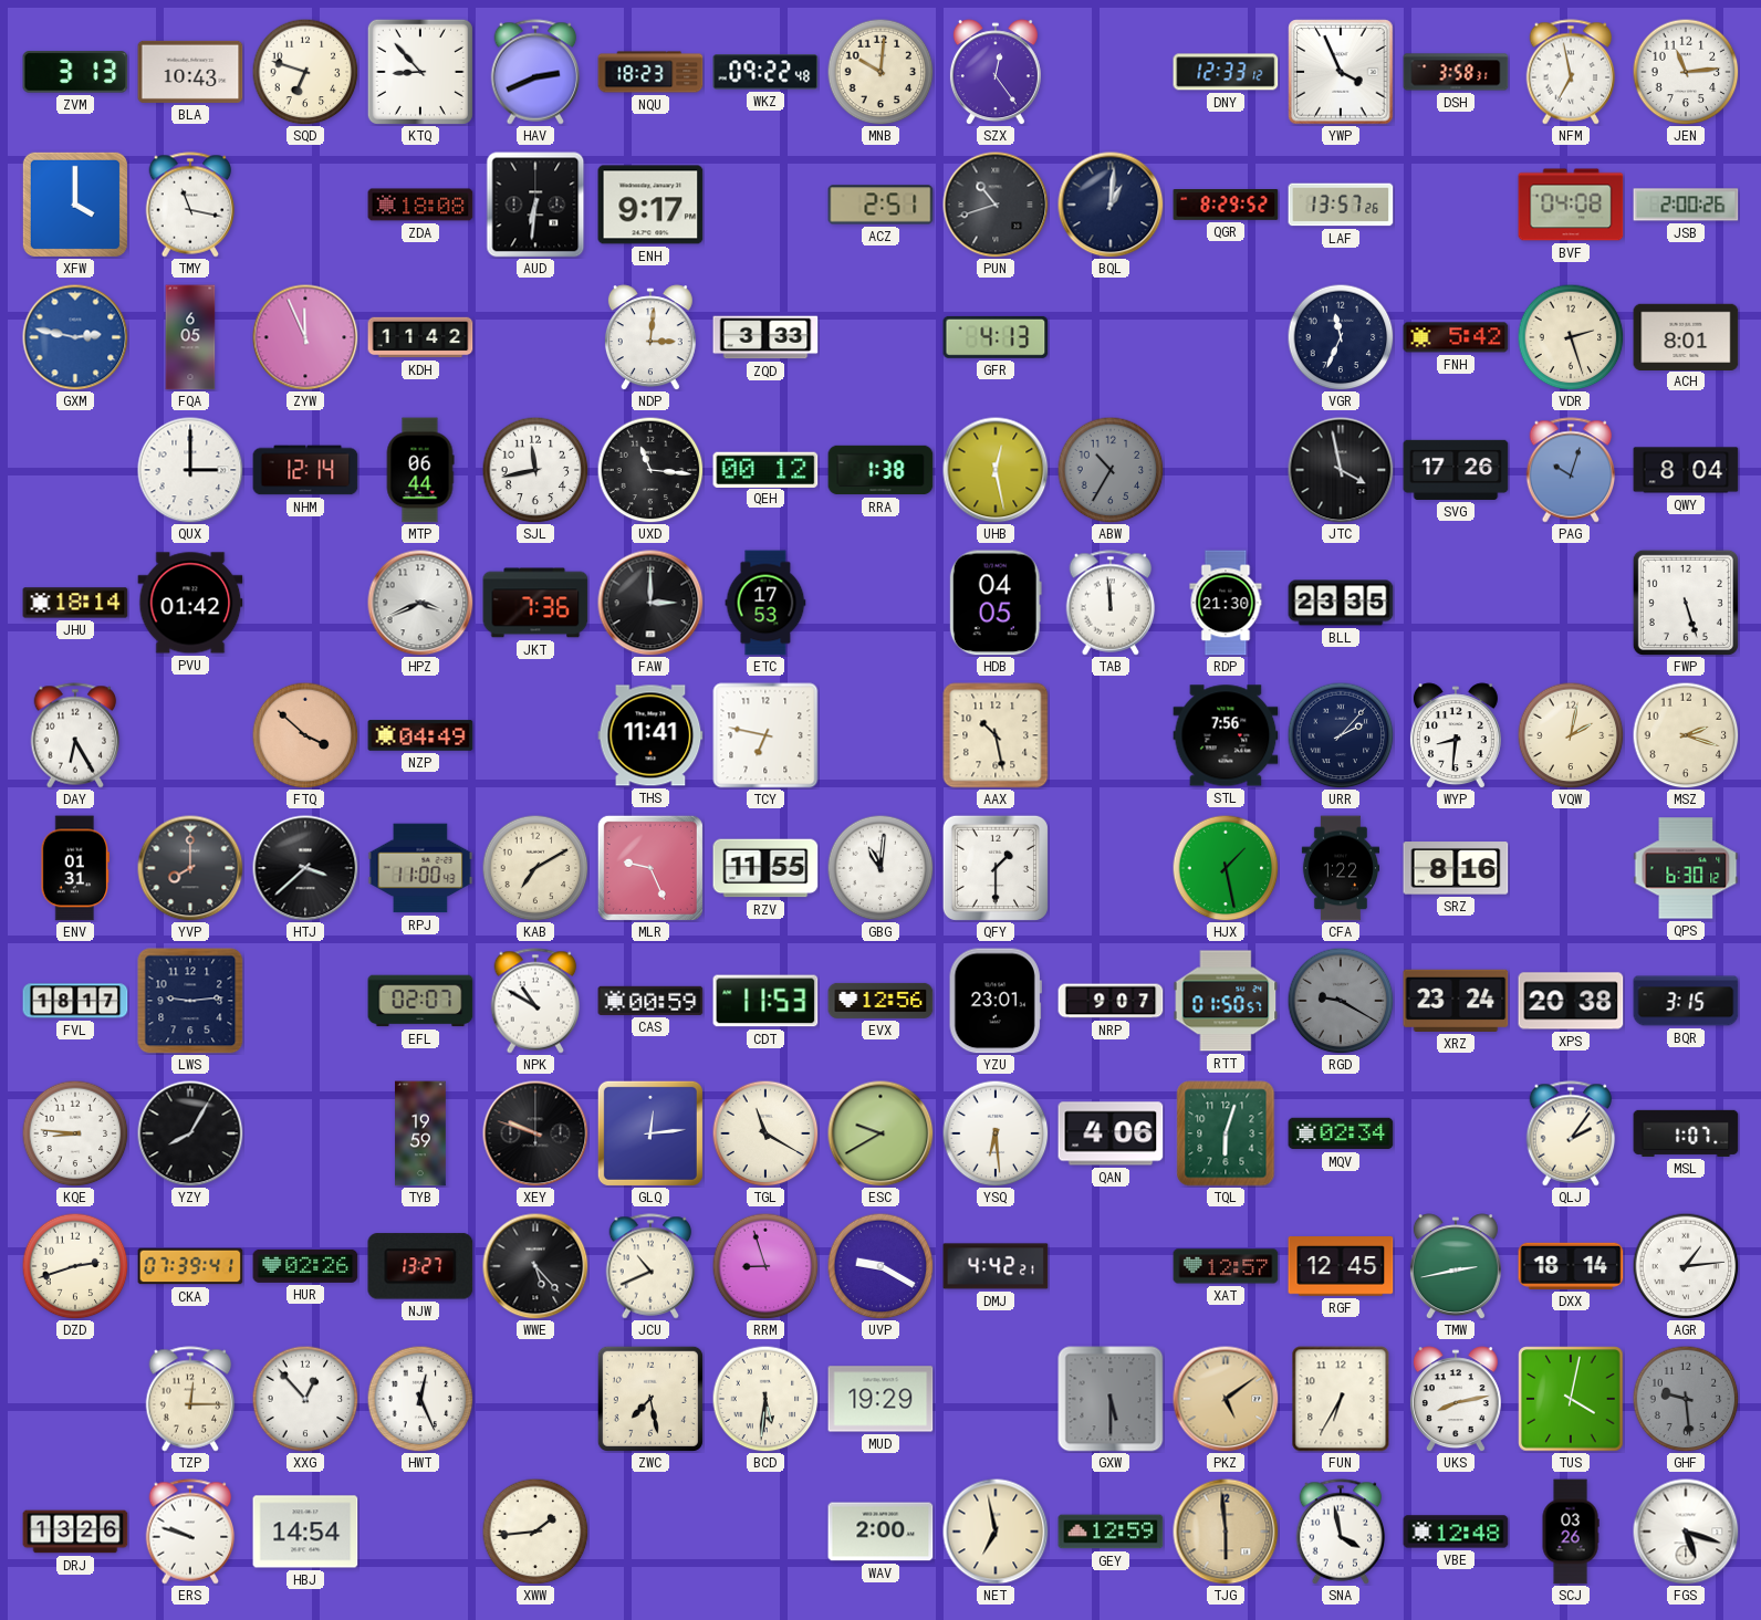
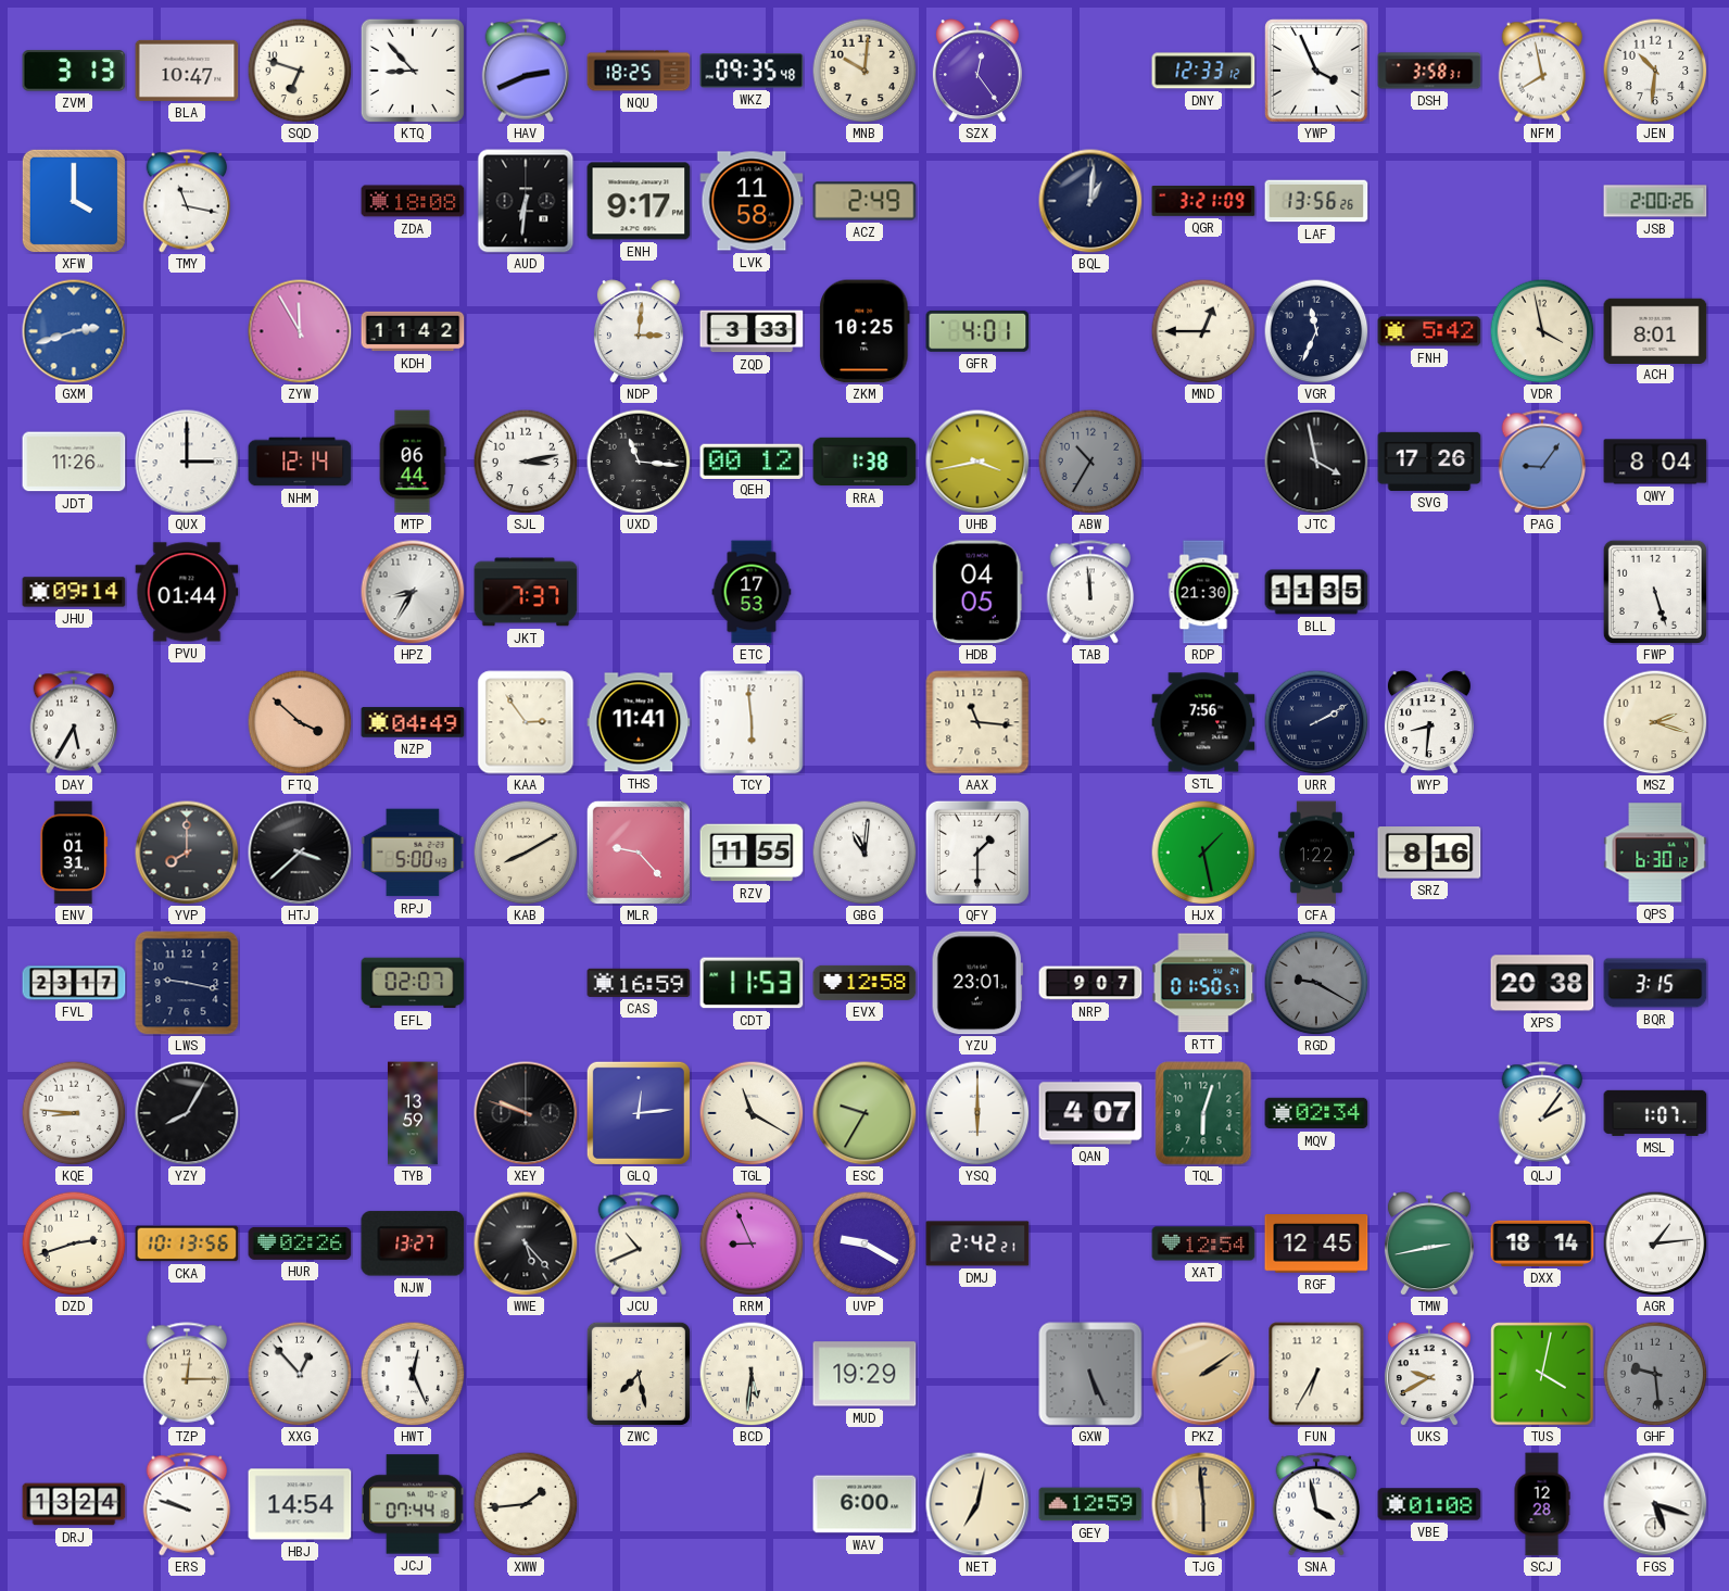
BLA: 10:43 -> 10:47 (187, 71)
NQU: 18:23 -> 18:25 (639, 71)
WKZ: 09:22 -> 09:35 (752, 71)
NFM: 6:58 -> 7:58 (1542, 71)
JEN: 11:14 -> 10:31 (1655, 71)
LVK: none -> 11:58 (752, 201)
ACZ: 2:51 -> 2:49 (864, 201)
PUN: 10:42 -> none (996, 205)
QGR: 8:29 -> 3:21 (1203, 201)
LAF: 13:57 -> 13:56 (1316, 201)
BVF: 04:08 -> none (1571, 205)
GXM: 2:47 -> 2:42 (74, 331)
FQA: 6:05 -> none (190, 337)
ZYW: 11:56 -> 11:55 (300, 331)
ZKM: none -> 10:25 (864, 331)
GFR: 4:13 -> 4:01 (977, 331)
MND: none -> 12:45 (1203, 331)
VDR: 2:27 -> 3:58 (1542, 331)
JDT: none -> 11:26 (74, 462)
SJL: 11:43 -> 3:13 (526, 462)
UHB: 12:28 -> 3:43 (977, 462)
PAG: 10:03 -> 9:06 (1542, 462)
JHU: 18:14 -> 09:14 (74, 592)
PVU: 01:42 -> 01:44 (187, 592)
HPZ: 3:41 -> 8:35 (413, 592)
JKT: 7:36 -> 7:37 (526, 592)
FAW: 3:00 -> none (650, 603)
BLL: 23:35 -> 11:35 (1316, 592)
DAY: 6:25 -> 5:35 (74, 722)
KAA: none -> 2:54 (526, 722)
TCY: 6:47 -> 5:59 (752, 722)
AAX: 10:28 -> 11:16 (977, 722)
URR: 2:07 -> 2:10 (1316, 722)
VQW: 2:02 -> none (1571, 735)
RPJ: 11:00 -> 5:00 (413, 853)
KAB: 7:10 -> 8:10 (526, 853)
MLR: 9:26 -> 9:23 (639, 853)
FVL: 18:17 -> 23:17 (74, 983)
LWS: 9:14 -> 9:17 (187, 983)
NPK: 10:50 -> none (535, 1001)
CAS: 00:59 -> 16:59 (639, 983)
EVX: 12:56 -> 12:58 (864, 983)
XRZ: 23:24 -> none (1456, 1001)
TYB: 19:59 -> 13:59 (413, 1113)
ESC: 9:40 -> 9:35 (864, 1113)
YSQ: 6:29 -> 6:00 (977, 1113)
QAN: 4:06 -> 4:07 (1090, 1113)
CKA: 07:39 -> 10:13 (187, 1243)
RRM: 8:57 -> 8:56 (752, 1243)
DMJ: 4:42 -> 2:42 (977, 1243)
XAT: 12:57 -> 12:54 (1203, 1243)
GXW: 5:30 -> 5:26 (1090, 1374)
PKZ: 5:09 -> 2:09 (1203, 1374)
UKS: 8:13 -> 9:40 (1429, 1374)
DRJ: 13:26 -> 13:24 (74, 1504)
JCJ: none -> 07:44 (413, 1504)
WAV: 2:00 -> 6:00 (864, 1504)
NET: 6:58 -> 7:02 (977, 1504)
VBE: 12:48 -> 01:08 (1429, 1504)
SCJ: 03:26 -> 12:28 (1542, 1504)
